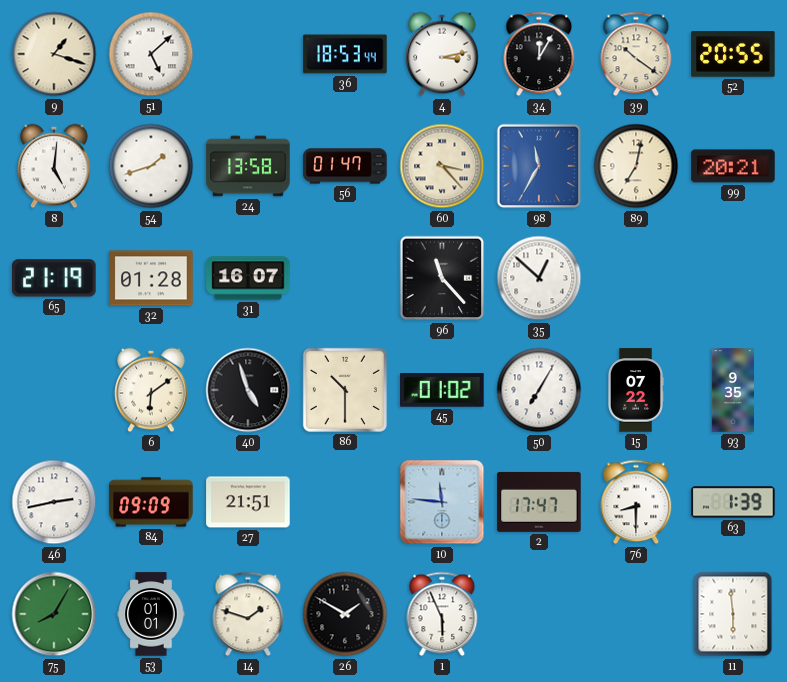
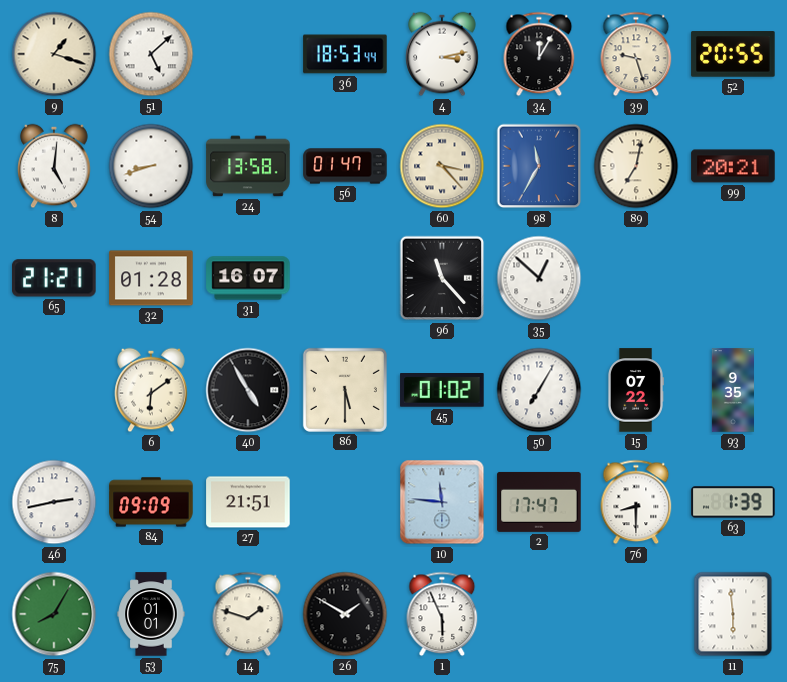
39: 10:21 -> 9:27 (636, 54)
54: 1:42 -> 8:42 (151, 166)
65: 21:19 -> 21:21 (54, 278)
40: 4:57 -> 4:55 (248, 390)
86: 10:30 -> 5:30 (345, 390)
